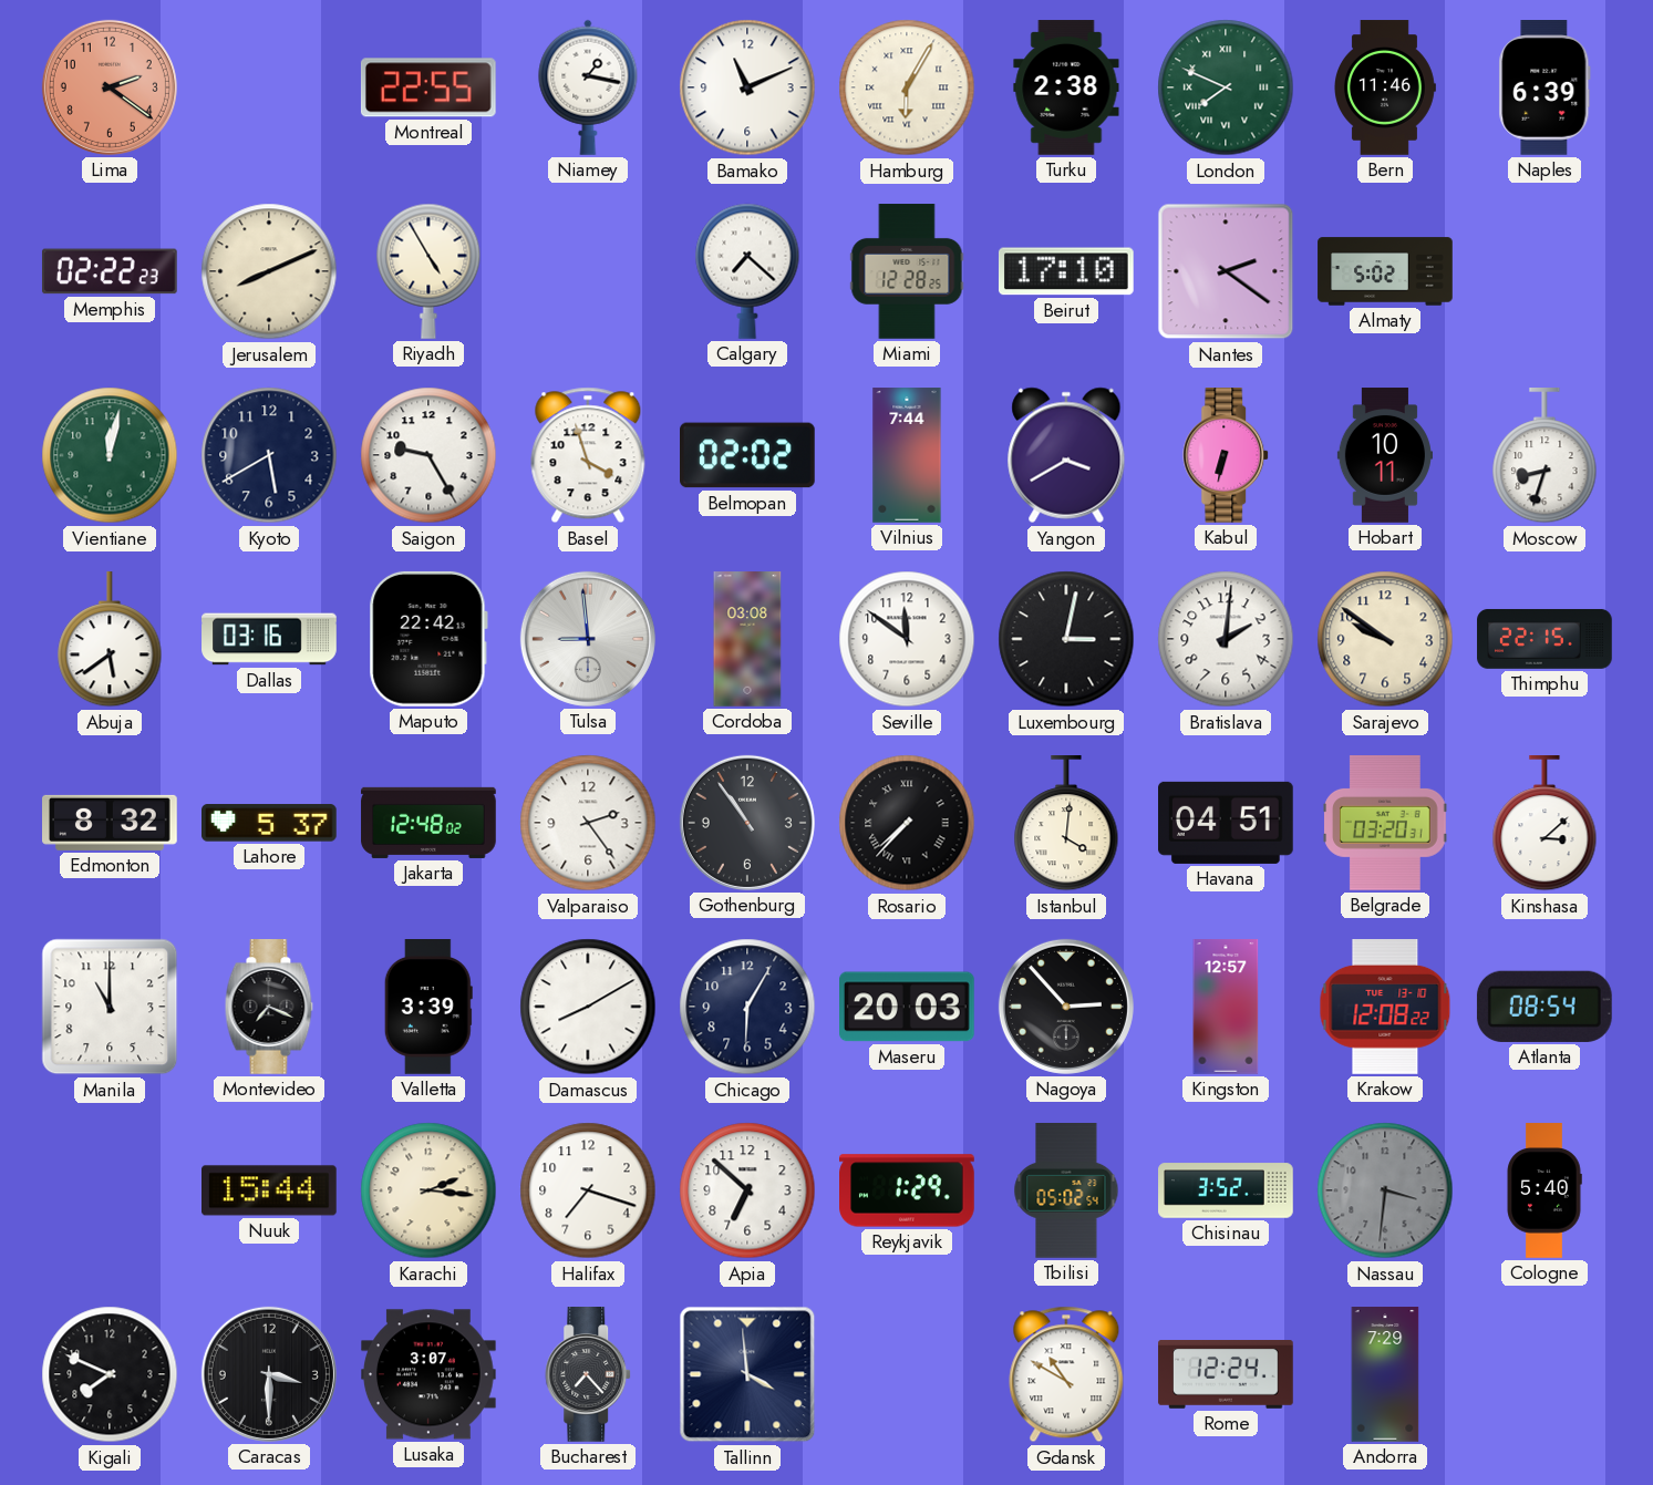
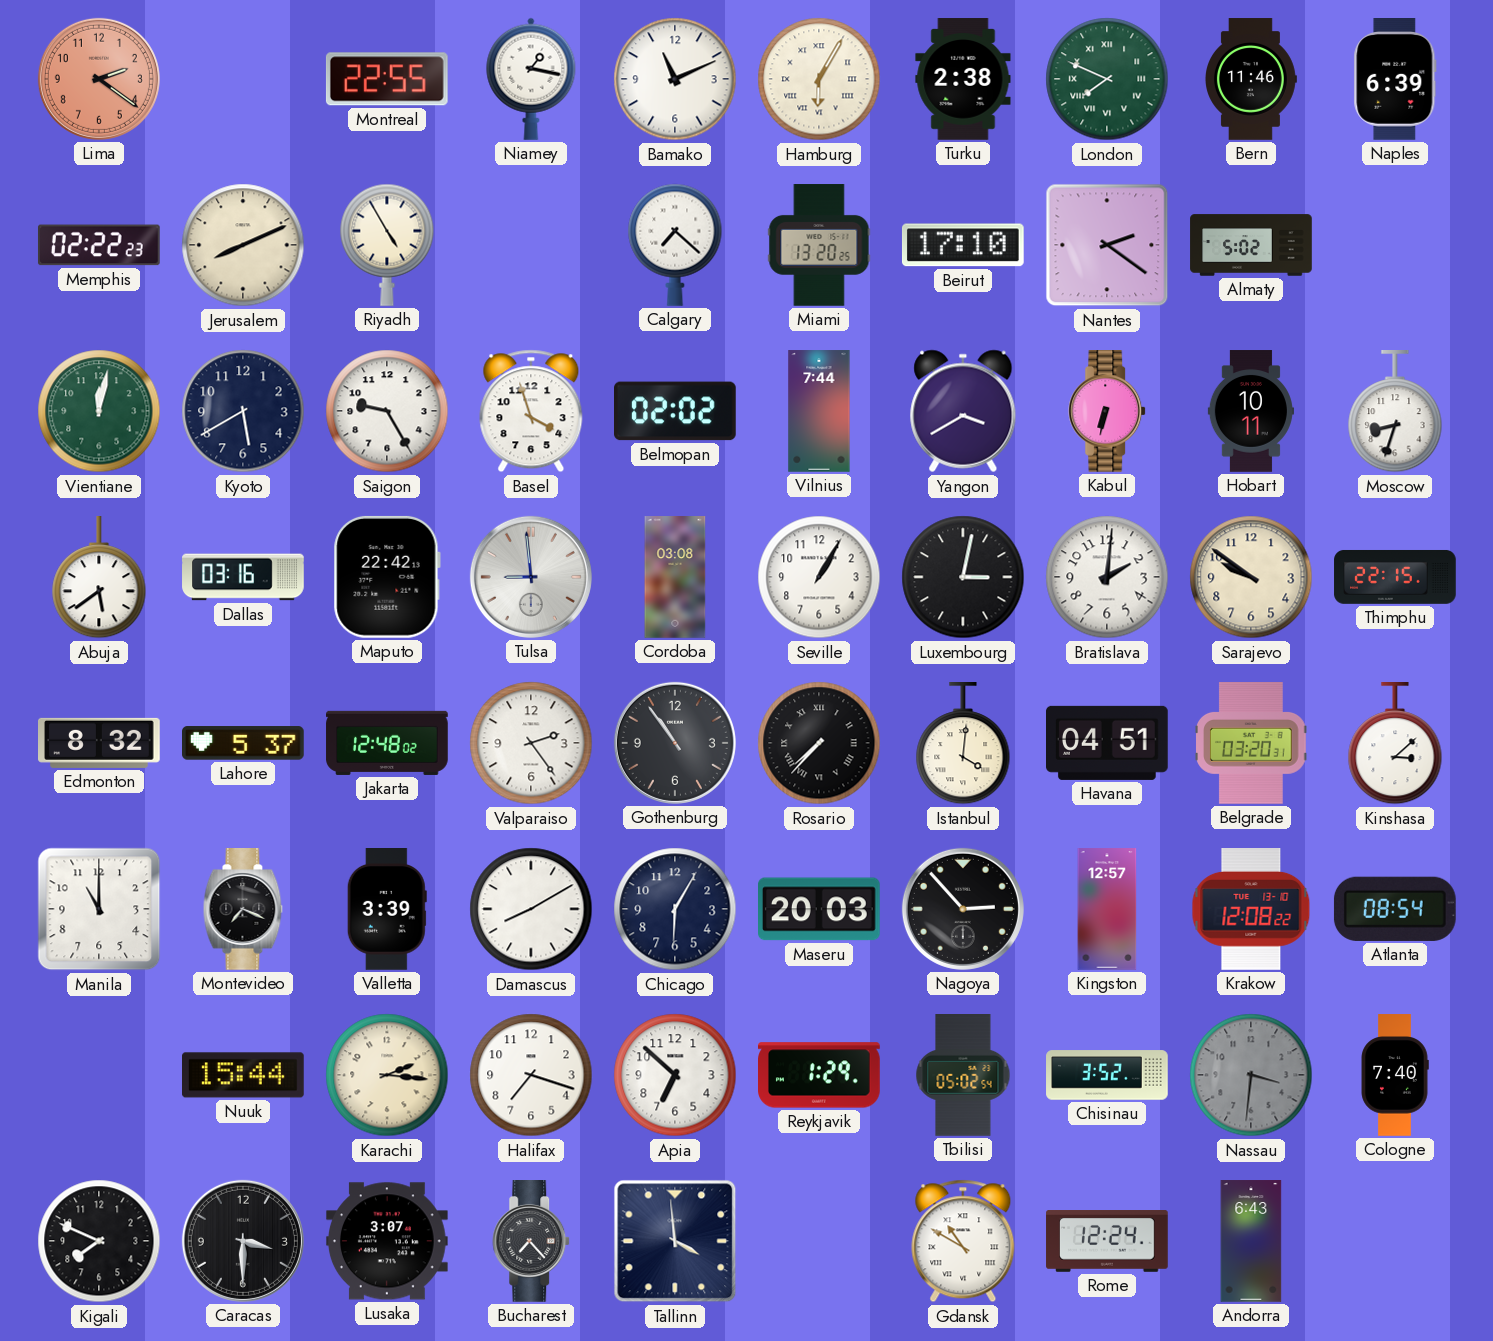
Miami: 12:28 -> 13:20 (819, 245)
Seville: 11:51 -> 1:05 (819, 577)
Cologne: 5:40 -> 7:40 (1395, 1075)
Andorra: 7:29 -> 6:43 (1251, 1241)
